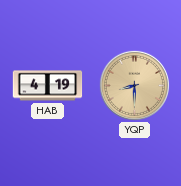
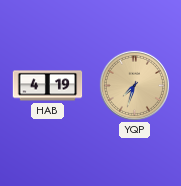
YQP: 8:30 -> 7:33 (134, 85)
